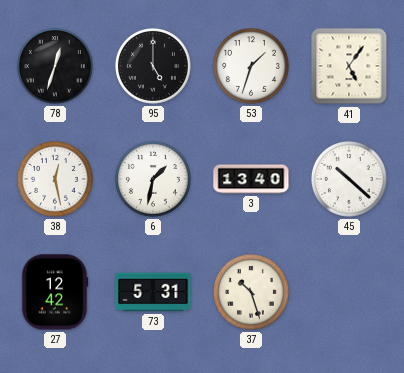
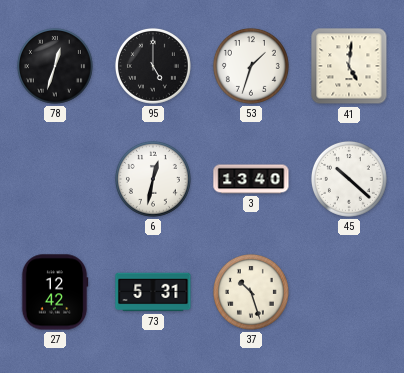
41: 5:06 -> 5:01 (349, 66)
38: 12:28 -> none (55, 179)
6: 1:32 -> 12:32 (153, 179)
